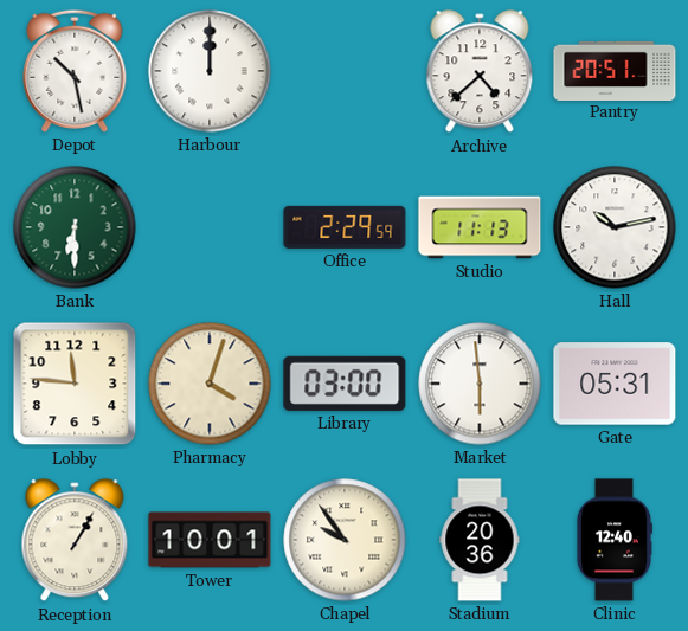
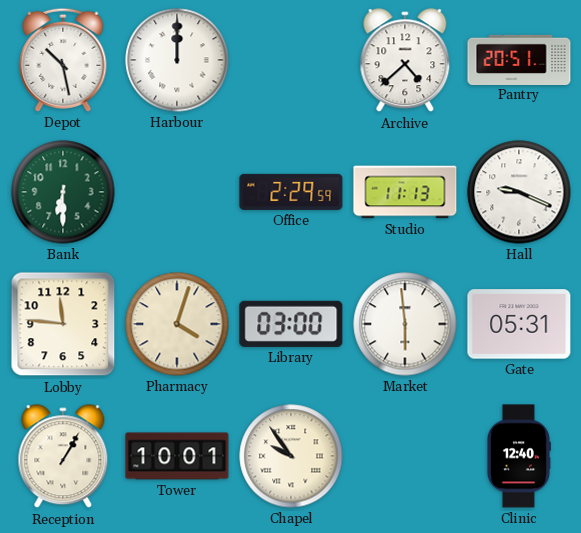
Hall: 10:13 -> 9:19 (519, 192)
Stadium: 20:36 -> none (480, 540)
